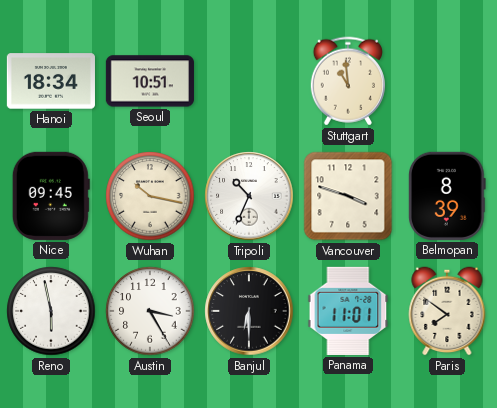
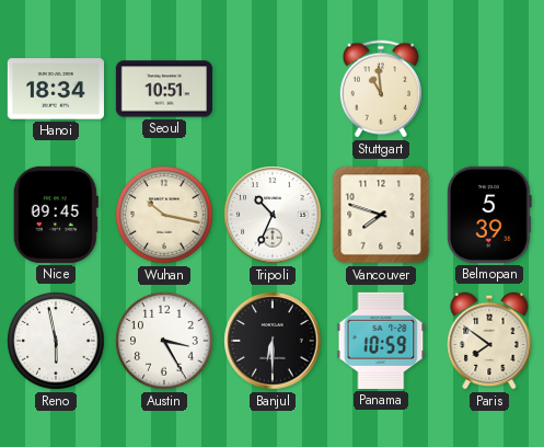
Vancouver: 3:48 -> 7:48 (381, 215)
Belmopan: 8:39 -> 5:39 (490, 215)
Panama: 11:01 -> 10:59 (381, 341)
